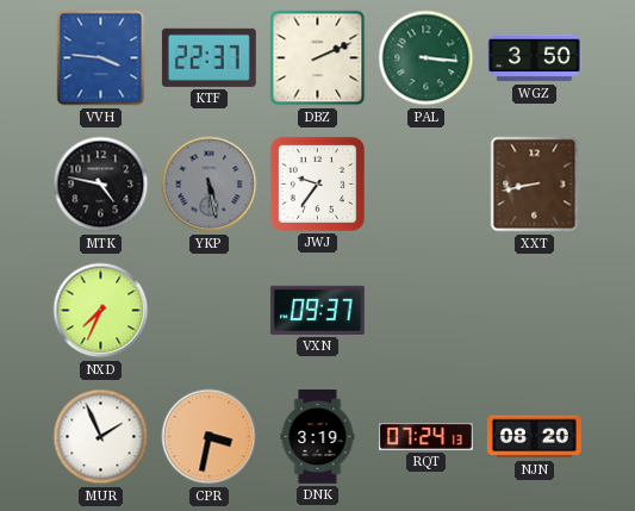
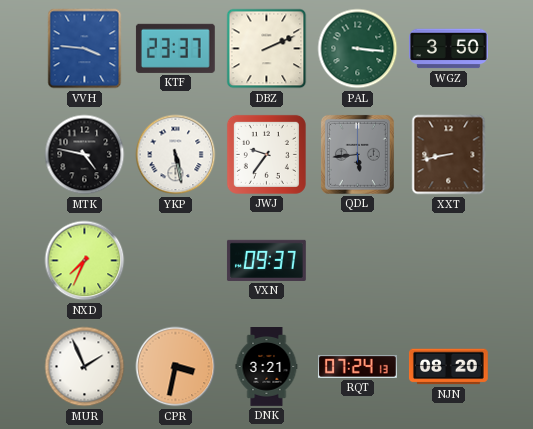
KTF: 22:37 -> 23:37 (175, 48)
YKP dial: grey -> white (176, 155)
QDL: none -> 5:44 (357, 154)
DNK: 3:19 -> 3:21 (267, 367)
